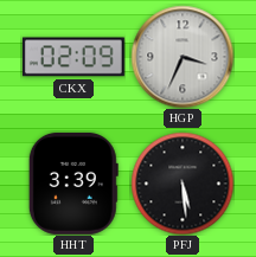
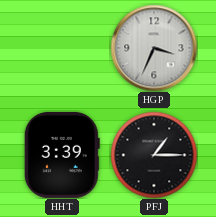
CKX: 02:09 -> none (73, 57)
PFJ: 5:29 -> 1:15 (154, 155)
